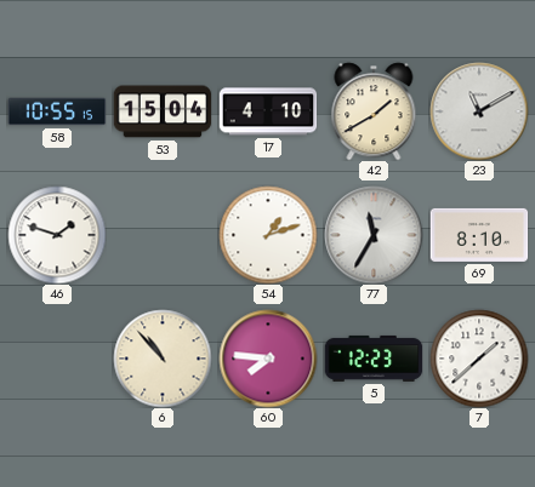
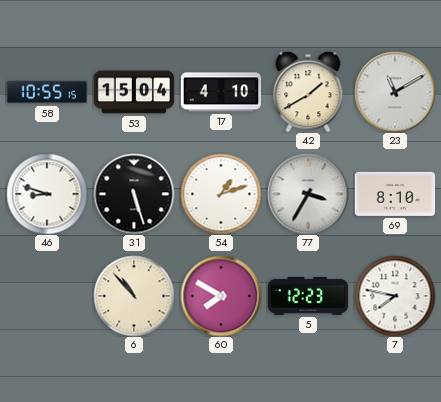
46: 1:48 -> 8:48 (47, 194)
31: none -> 5:27 (134, 194)
77: 11:35 -> 3:35 (308, 194)
60: 7:46 -> 7:50 (221, 296)
7: 1:38 -> 7:47 (395, 296)
